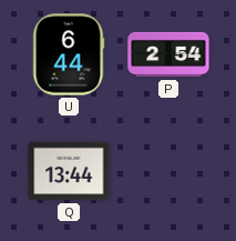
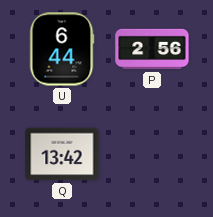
P: 2:54 -> 2:56 (152, 49)
Q: 13:44 -> 13:42 (62, 154)
